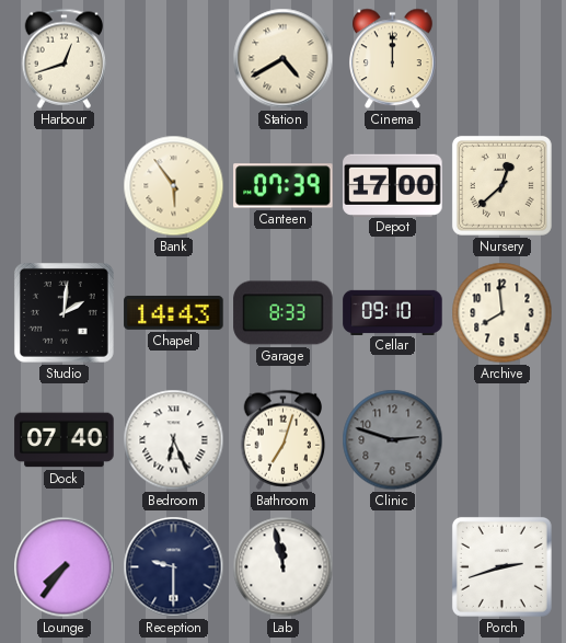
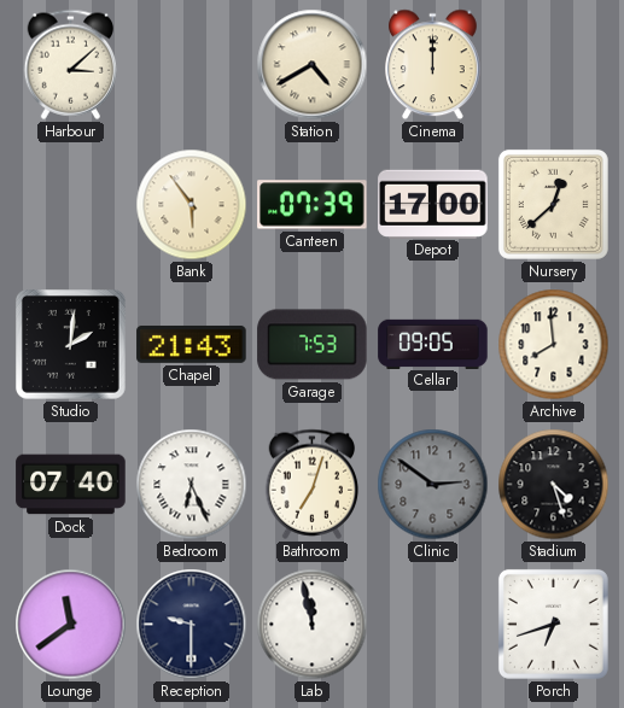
Harbour: 12:42 -> 3:08 (71, 64)
Chapel: 14:43 -> 21:43 (192, 344)
Garage: 8:33 -> 7:53 (313, 345)
Cellar: 09:10 -> 09:05 (433, 344)
Clinic: 2:48 -> 2:51 (433, 485)
Stadium: none -> 4:27 (554, 485)
Lounge: 7:36 -> 11:39 (71, 625)
Porch: 2:42 -> 6:42 (553, 624)
